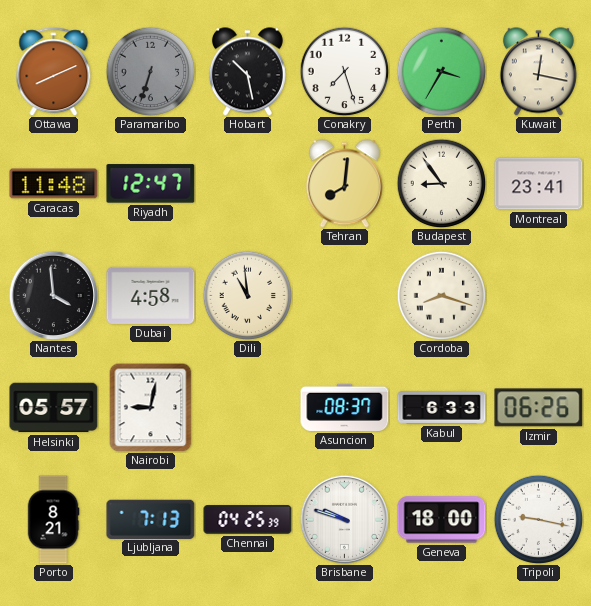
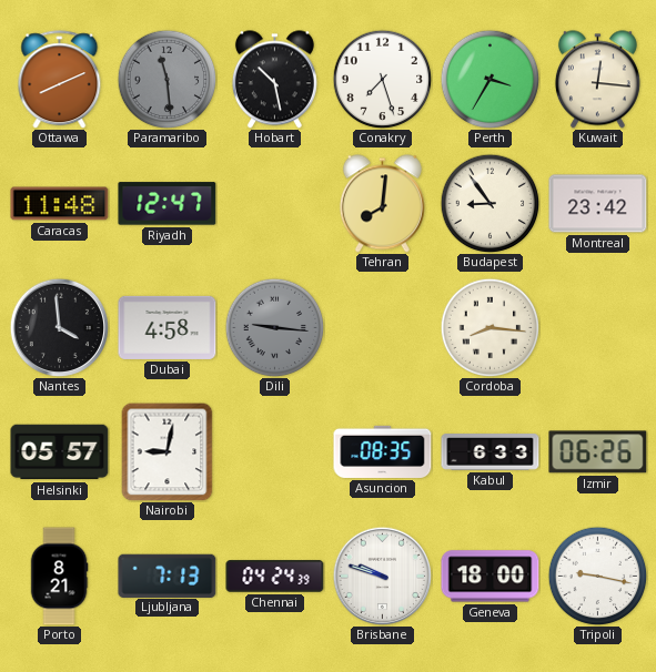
Paramaribo: 6:33 -> 11:29 (166, 79)
Kuwait: 12:17 -> 12:16 (597, 80)
Montreal: 23:41 -> 23:42 (598, 204)
Dili: 10:59 -> 9:16 (274, 327)
Dili dial: cream -> grey (274, 327)
Cordoba: 8:18 -> 8:16 (490, 327)
Asuncion: 08:37 -> 08:35 (383, 451)
Chennai: 04:25 -> 04:24 (275, 577)
